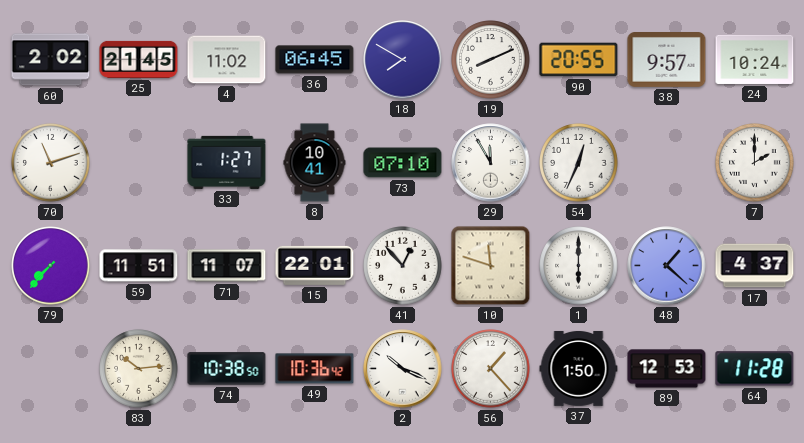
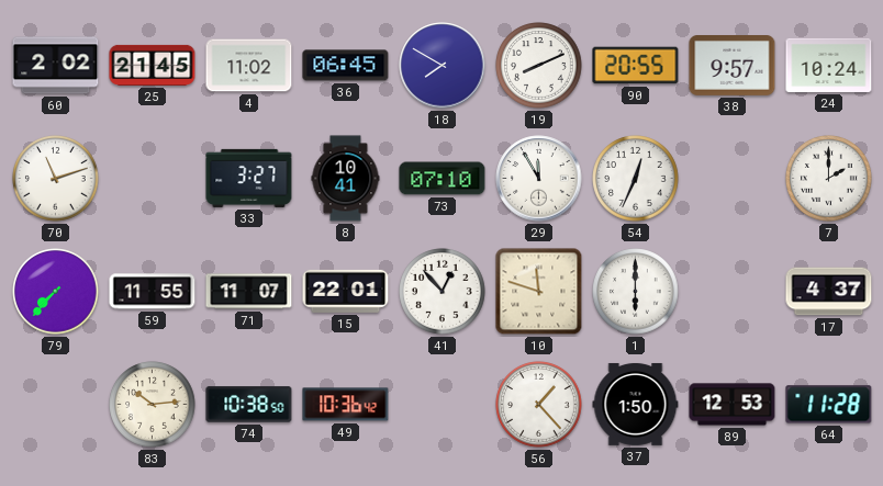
33: 1:27 -> 3:27 (249, 178)
59: 11:51 -> 11:55 (153, 292)
48: 1:22 -> none (667, 266)
2: 10:19 -> none (403, 369)
